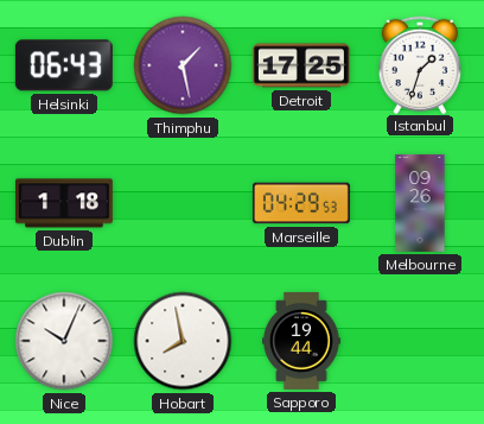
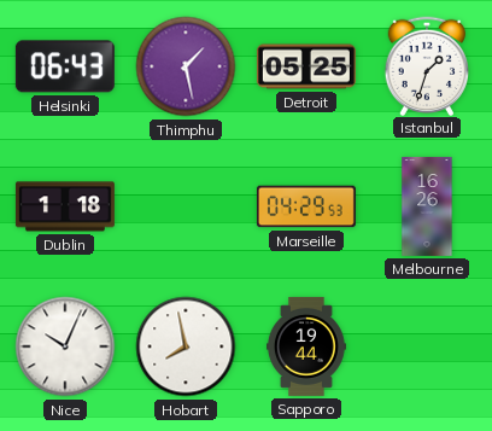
Detroit: 17:25 -> 05:25 (306, 66)
Melbourne: 09:26 -> 16:26 (427, 206)
